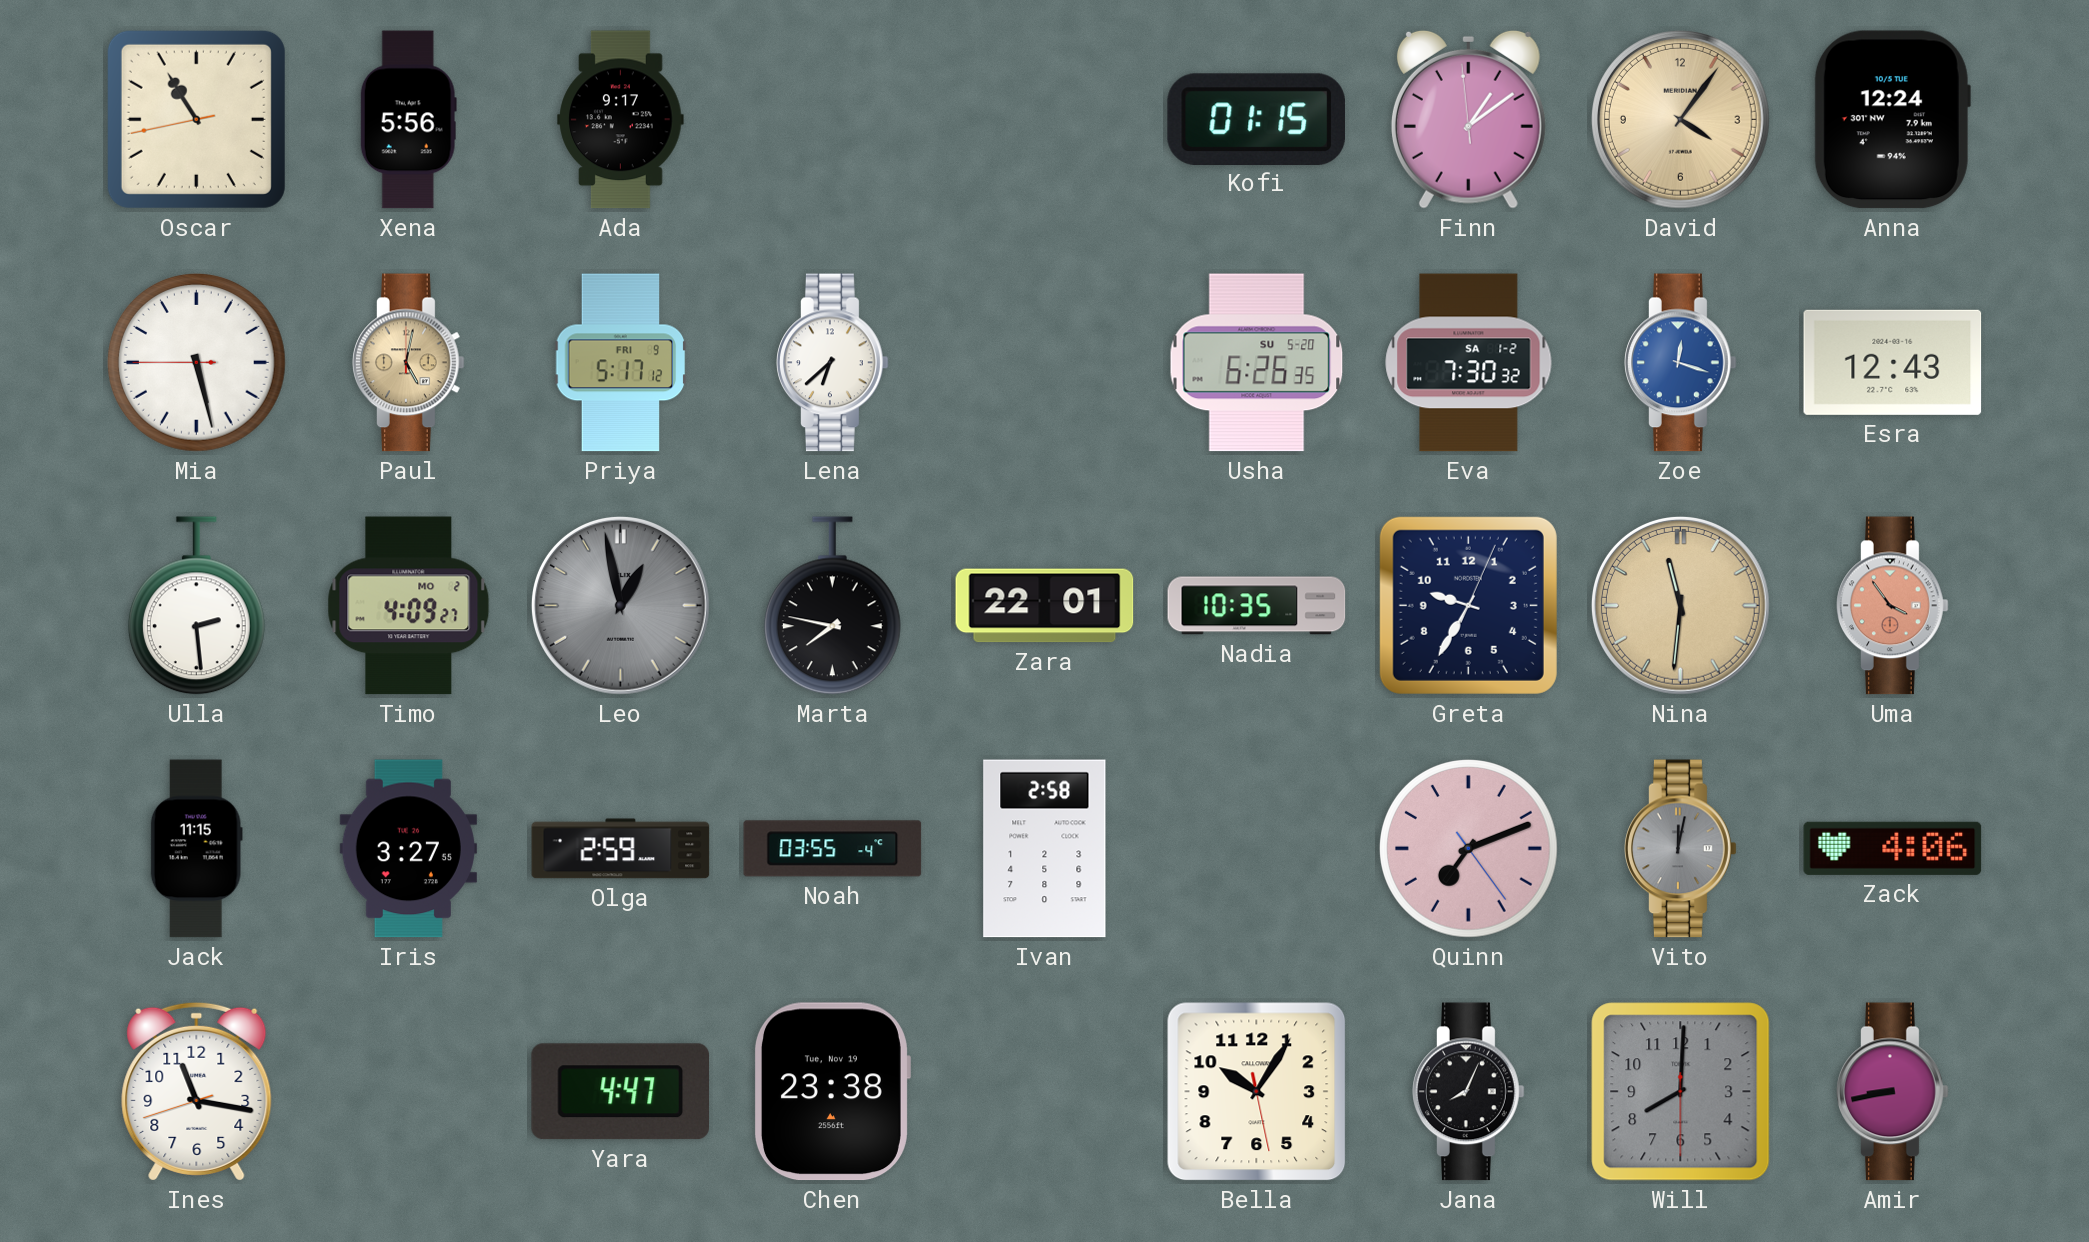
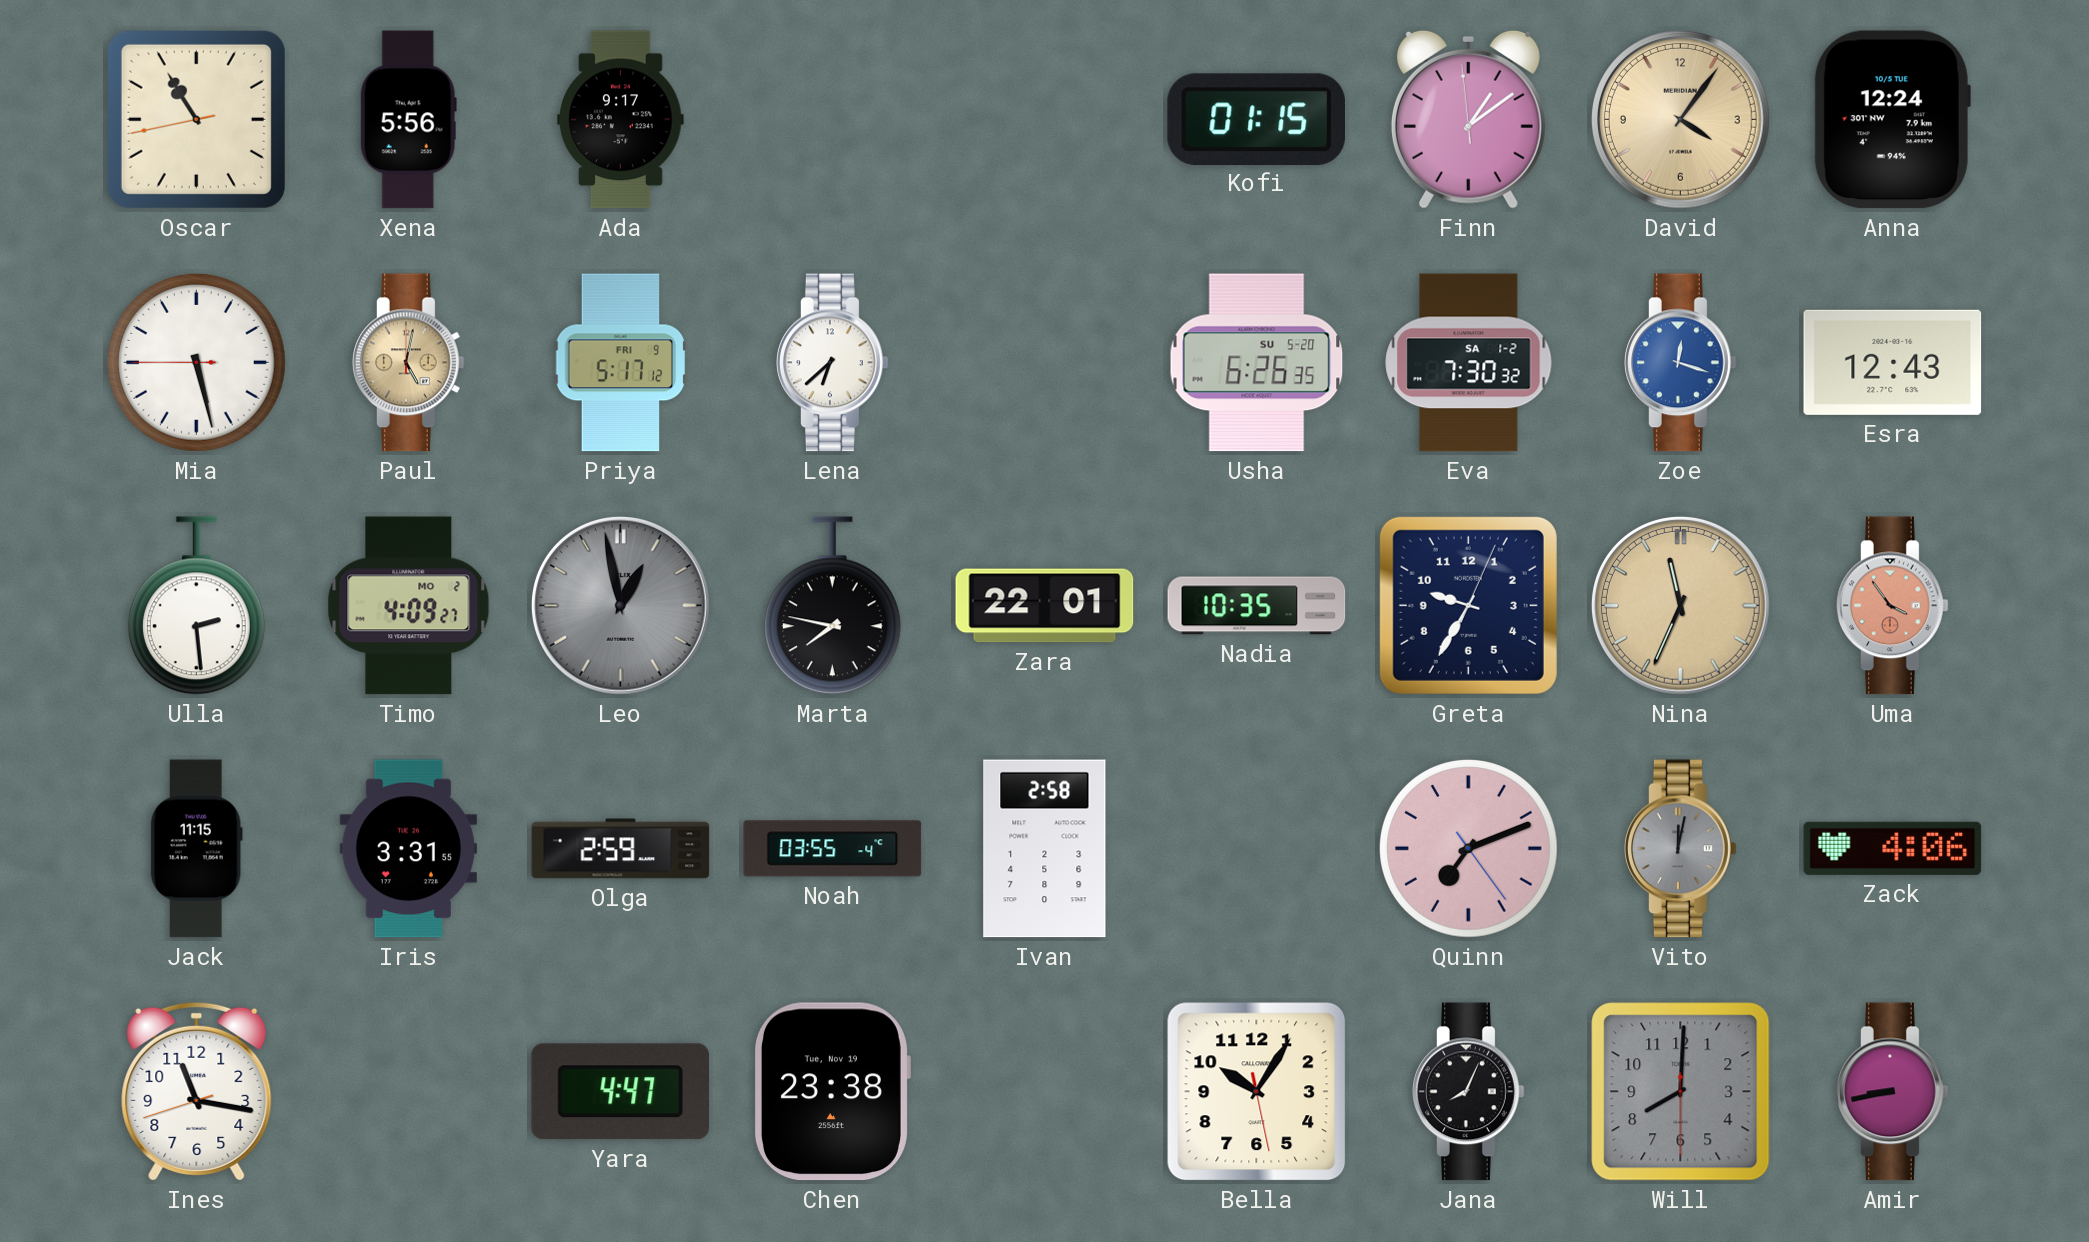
Nina: 11:31 -> 11:34 (1680, 605)
Iris: 3:27 -> 3:31 (408, 849)
